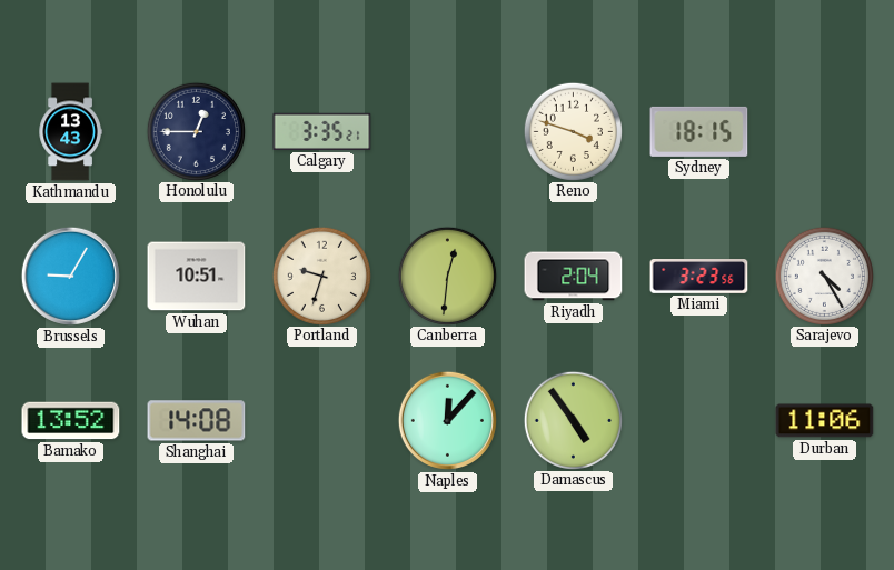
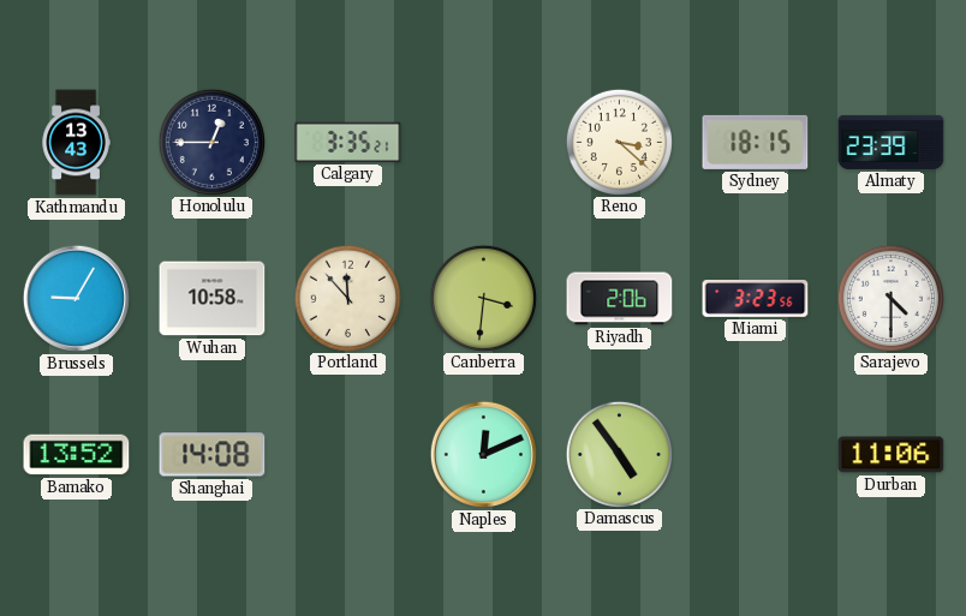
Reno: 3:48 -> 3:22 (619, 142)
Almaty: none -> 23:39 (892, 142)
Wuhan: 10:51 -> 10:58 (213, 299)
Portland: 9:33 -> 11:53 (347, 298)
Canberra: 12:31 -> 3:31 (483, 298)
Riyadh: 2:04 -> 2:06 (620, 299)
Sarajevo: 4:25 -> 4:30 (890, 298)
Naples: 12:07 -> 12:11 (483, 454)
